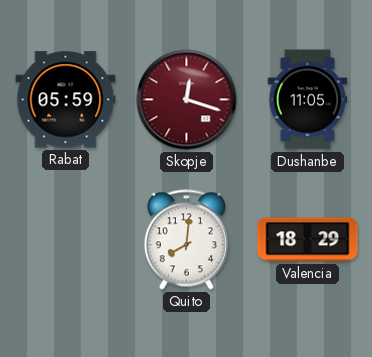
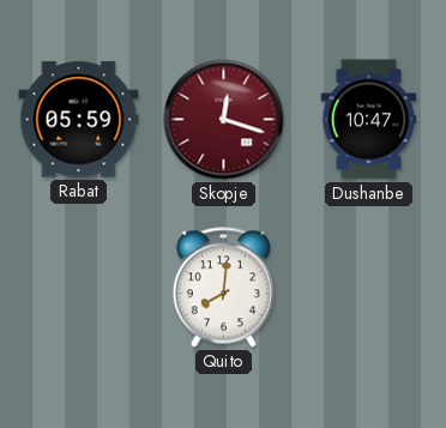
Dushanbe: 11:05 -> 10:47 (369, 120)
Valencia: 18:29 -> none (308, 240)
